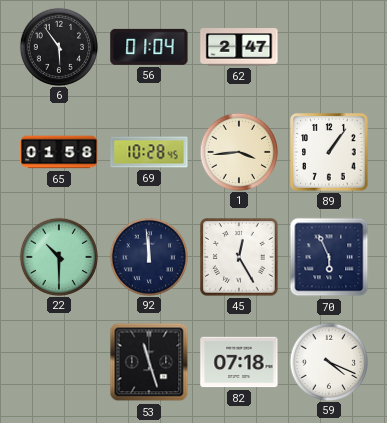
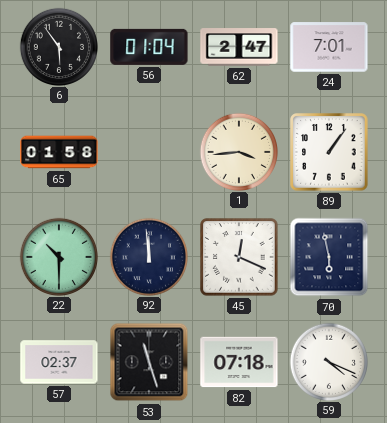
24: none -> 7:01 (329, 47)
69: 10:28 -> none (149, 152)
45: 12:25 -> 12:19 (239, 257)
70: 5:56 -> 5:58 (329, 257)
57: none -> 02:37 (59, 362)
